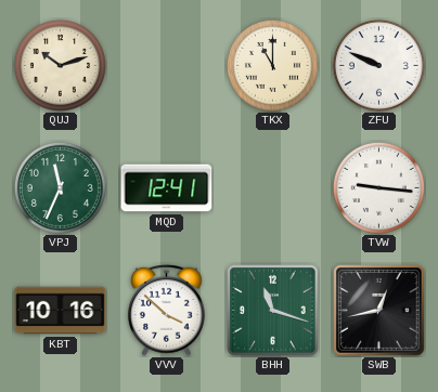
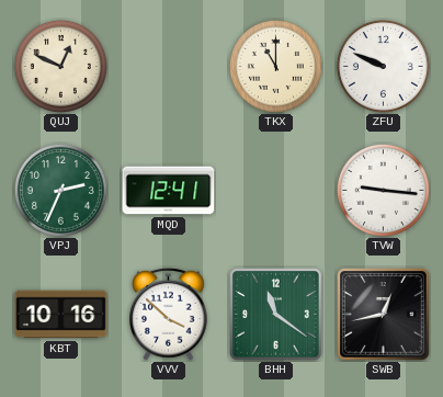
QUJ: 10:12 -> 12:49 (60, 66)
VPJ: 11:34 -> 2:34 (60, 190)
BHH: 11:18 -> 11:21 (276, 315)
